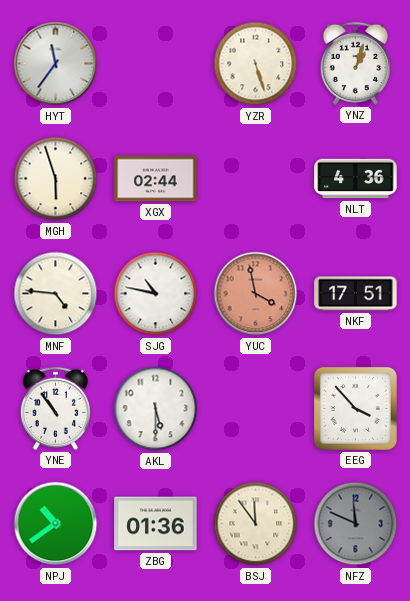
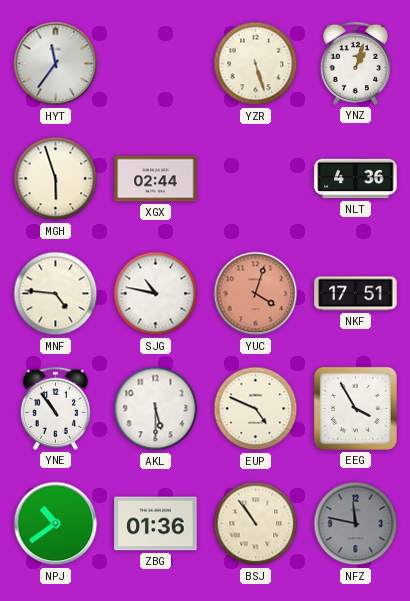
YUC: 3:58 -> 4:03 (256, 294)
EUP: none -> 4:49 (256, 409)
EEG: 3:53 -> 3:55 (355, 408)
BSJ: 11:54 -> 10:54 (256, 524)
NFZ: 11:49 -> 11:47 (356, 524)
